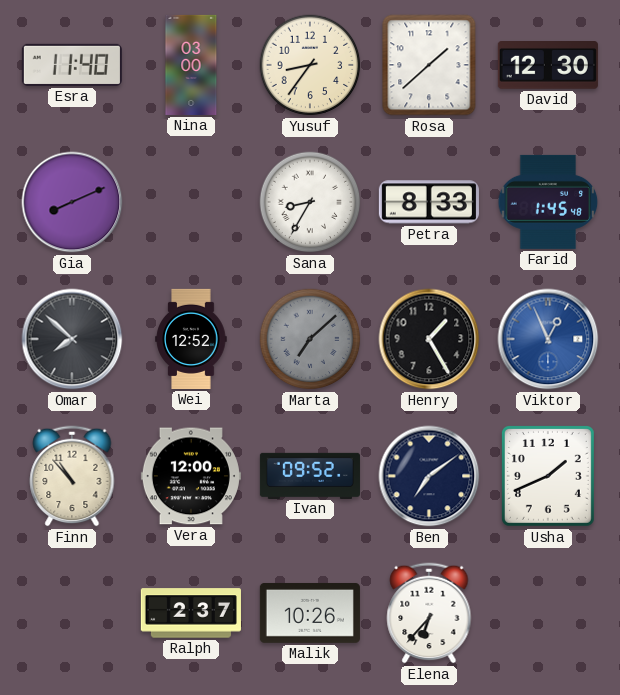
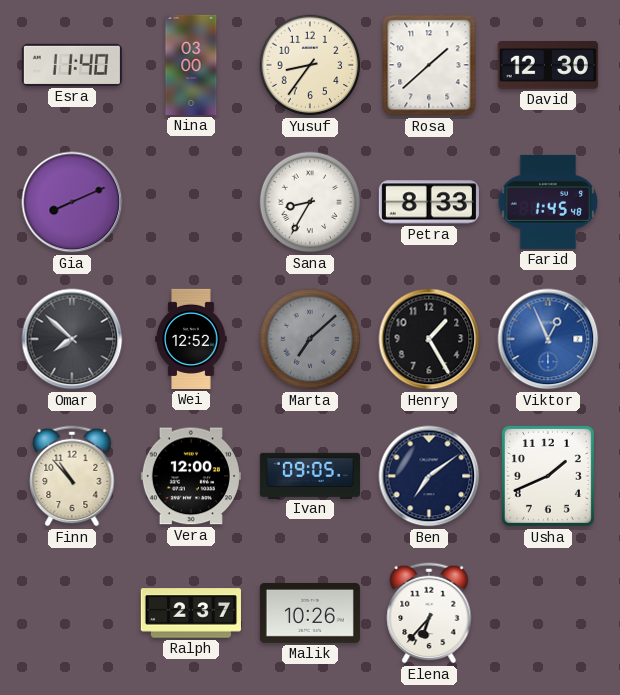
Ivan: 09:52 -> 09:05 (310, 475)
